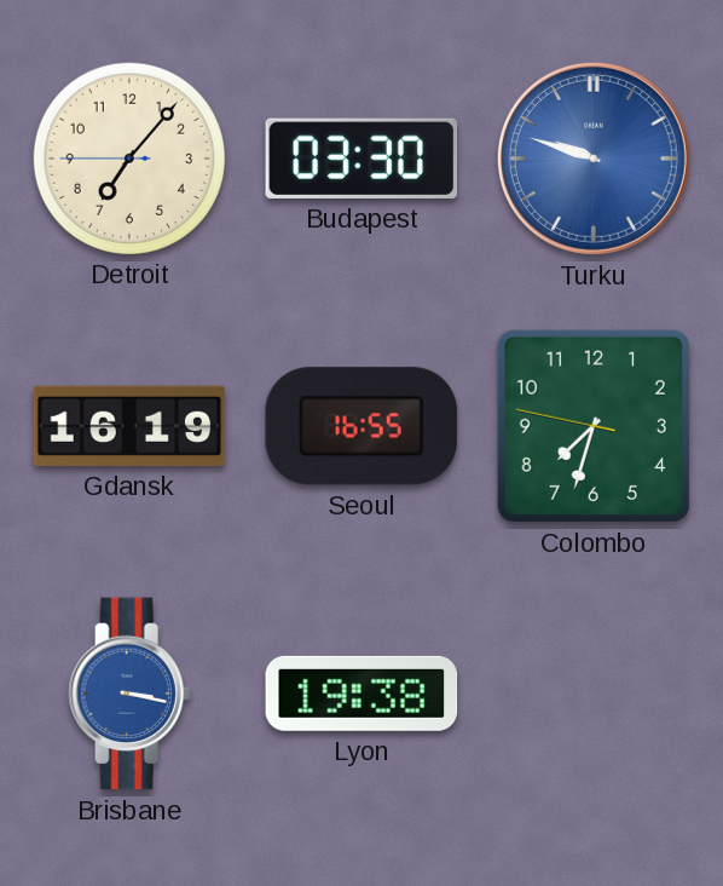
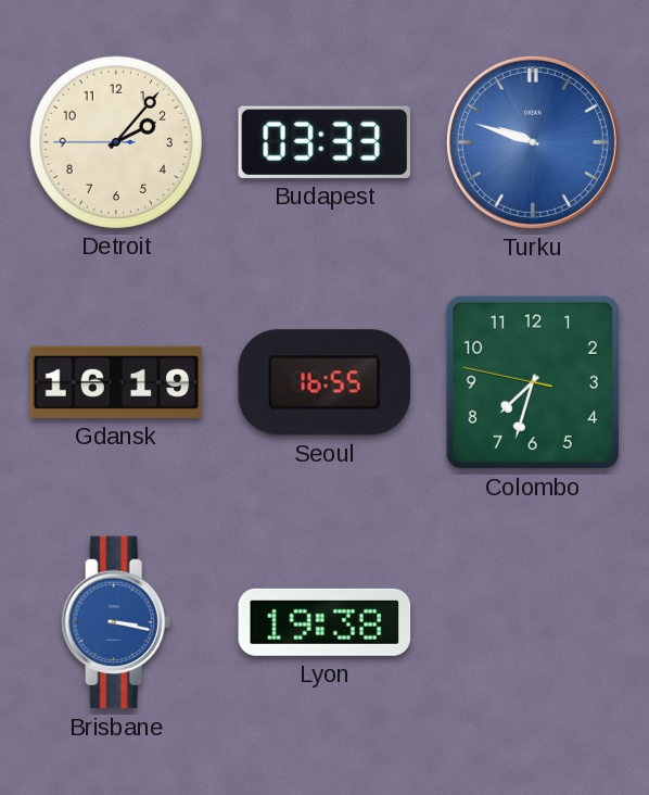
Detroit: 7:06 -> 2:06 (115, 141)
Budapest: 03:30 -> 03:33 (324, 142)
